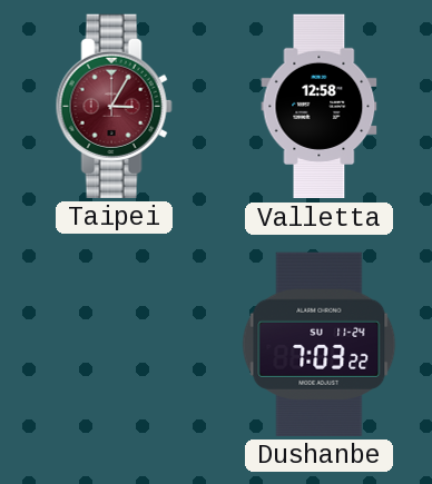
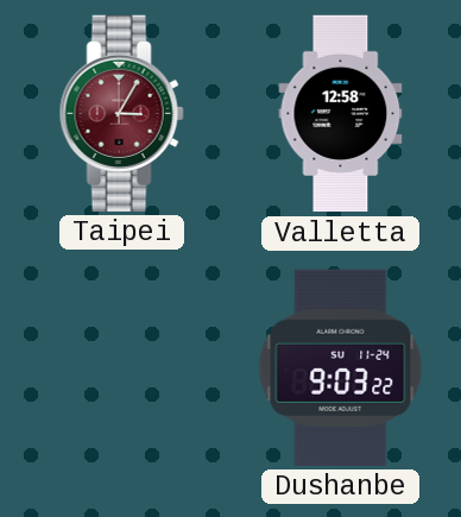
Dushanbe: 7:03 -> 9:03 (341, 367)
